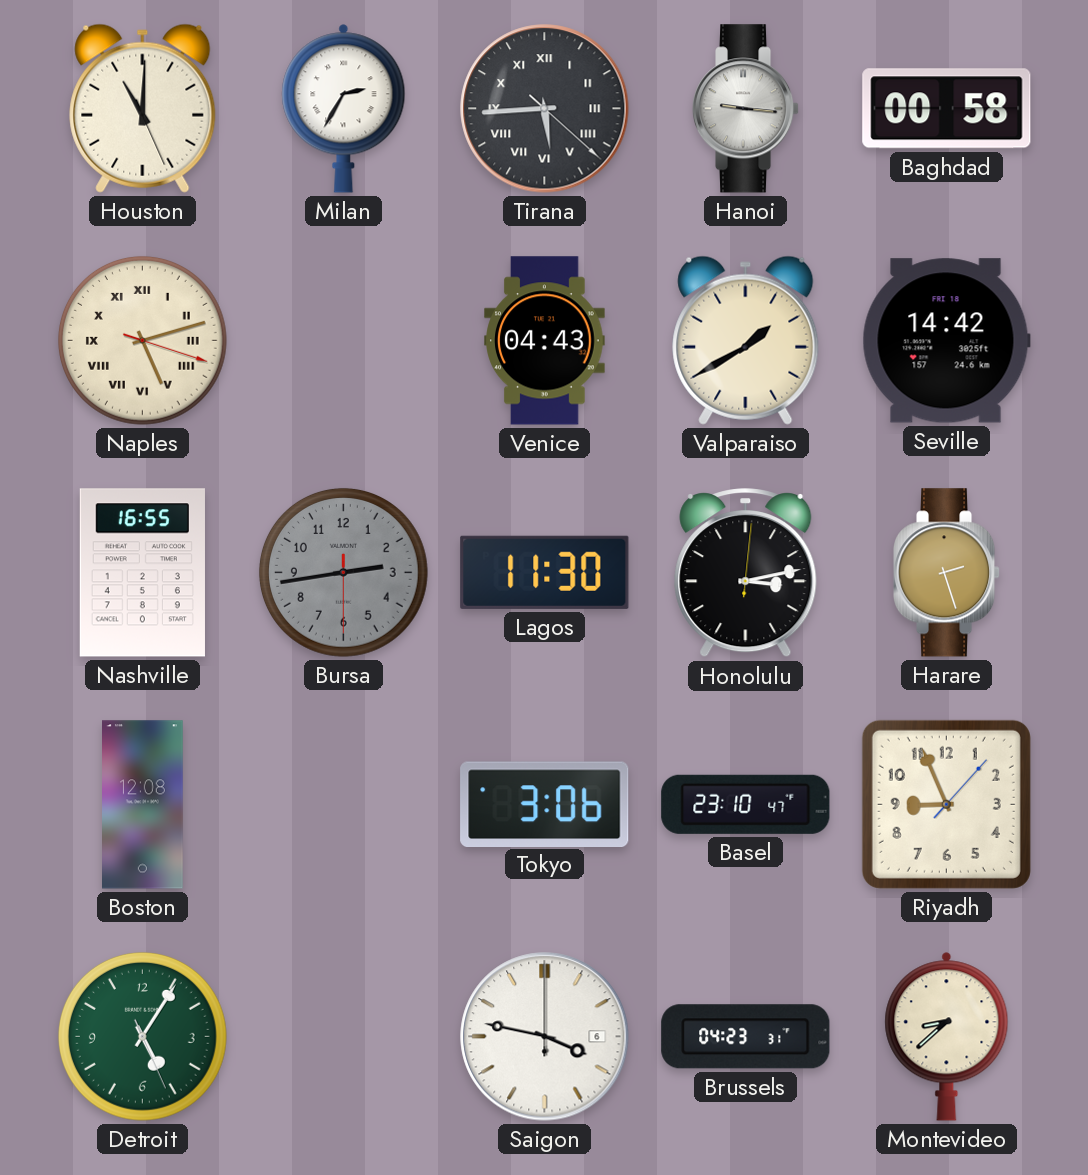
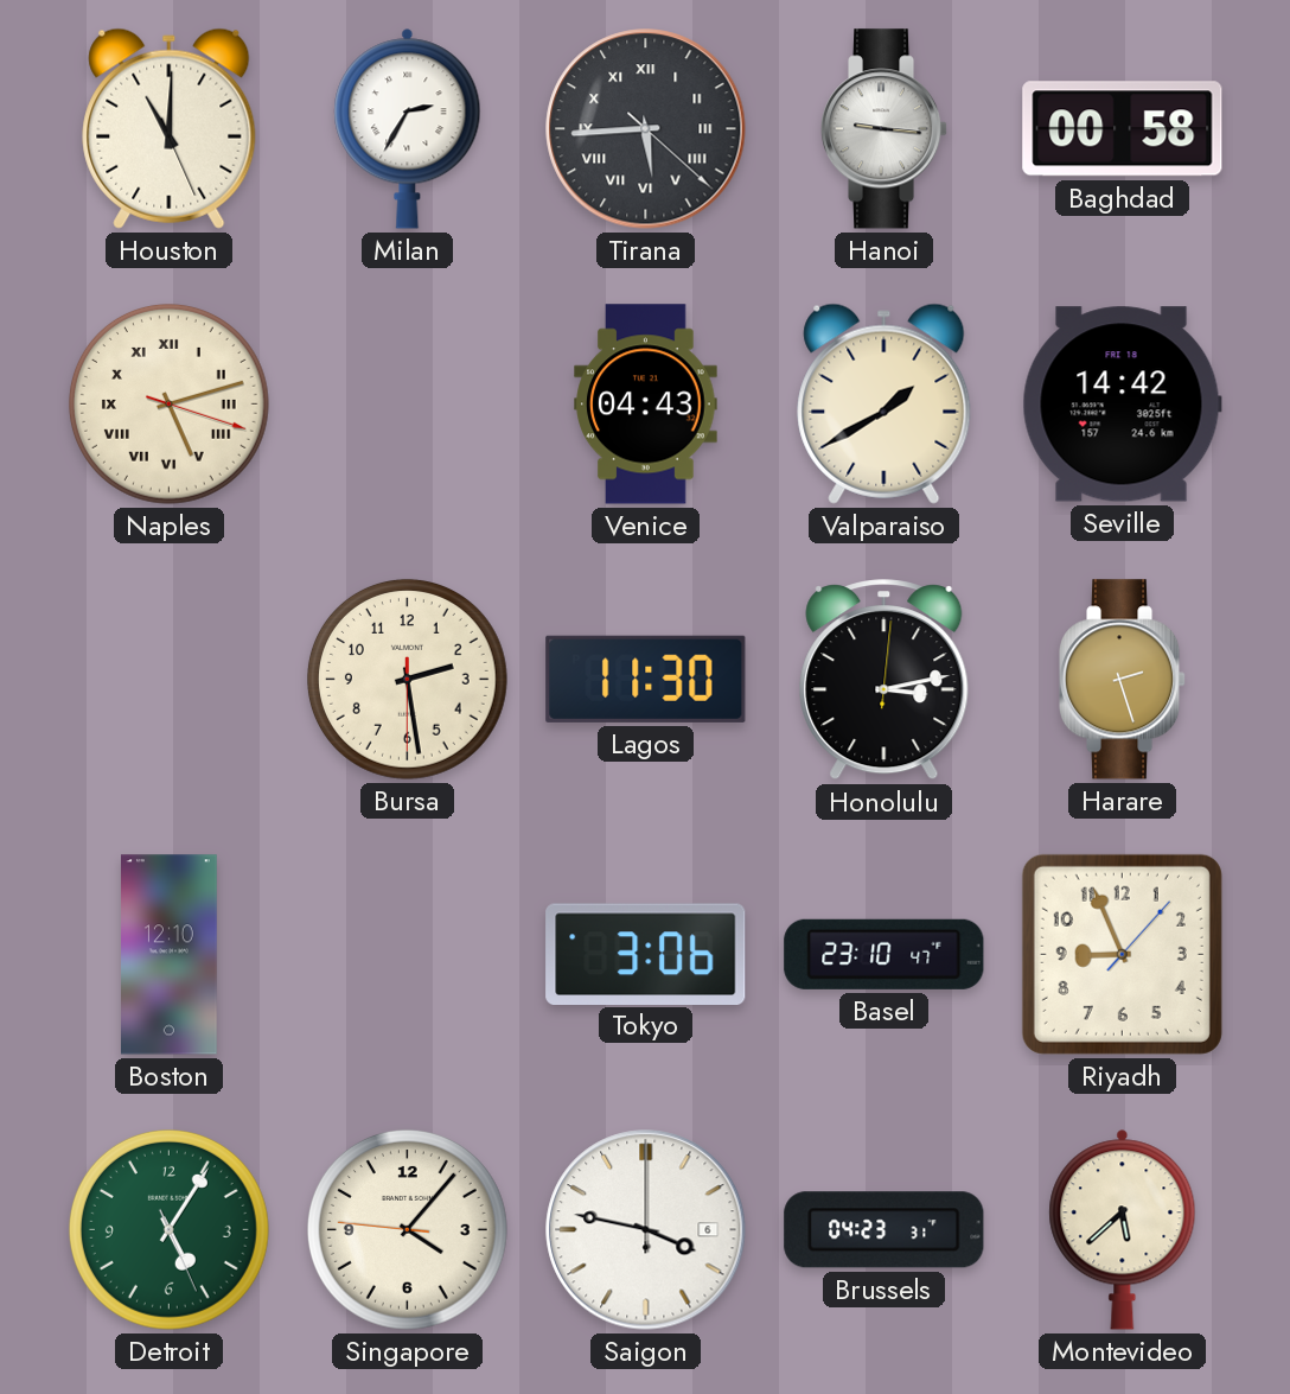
Nashville: 16:55 -> none (142, 573)
Bursa: 2:43 -> 2:28 (407, 679)
Bursa dial: grey -> cream (407, 679)
Boston: 12:08 -> 12:10 (170, 955)
Singapore: none -> 4:06 (407, 1229)
Montevideo: 8:38 -> 5:38 (1123, 1229)
